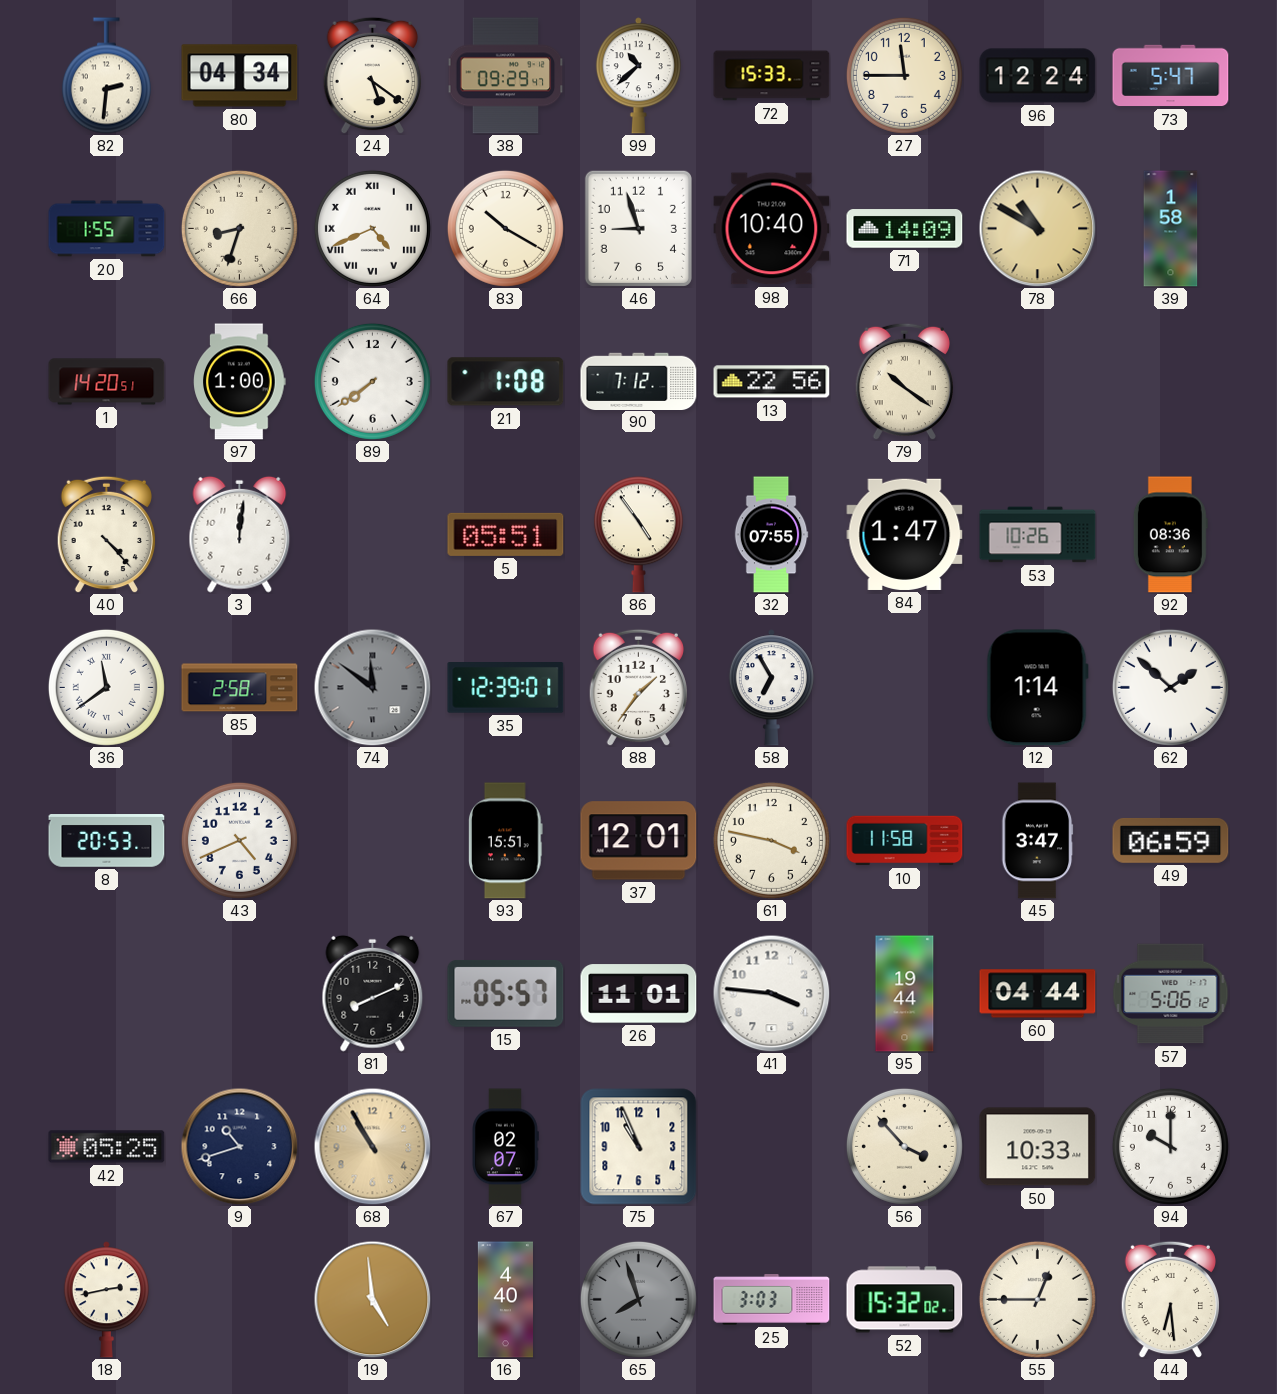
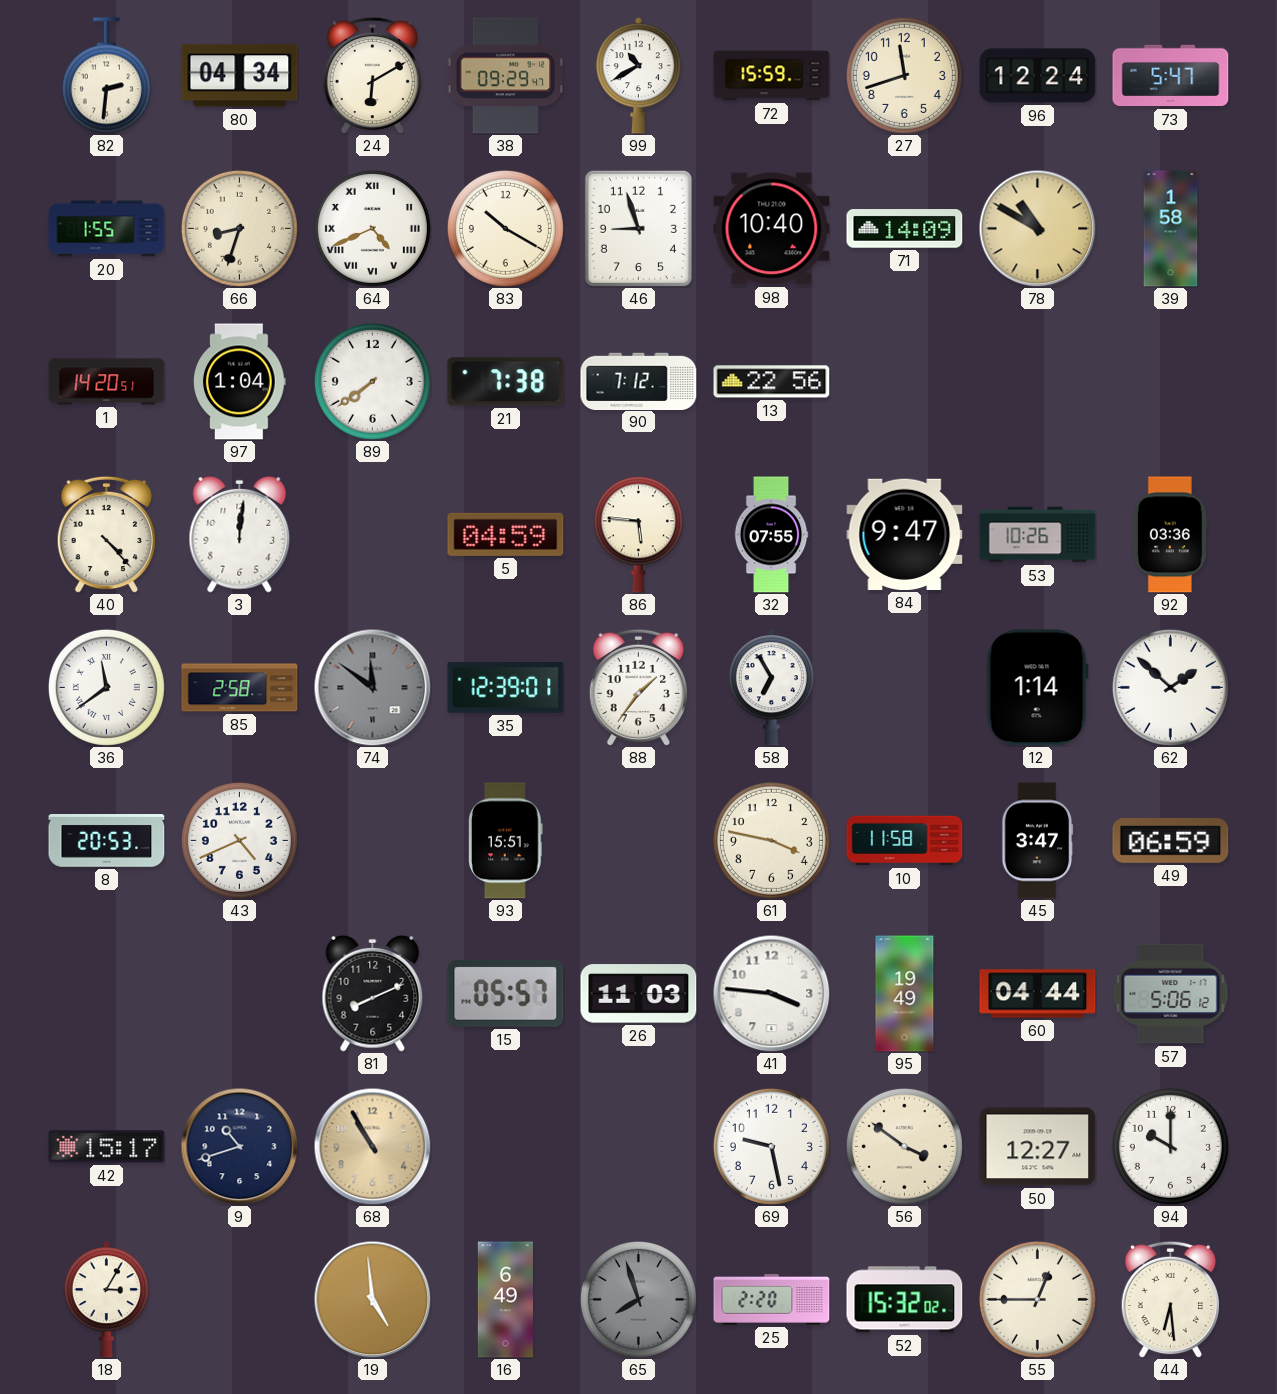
24: 5:21 -> 6:10 (372, 75)
99: 10:38 -> 10:40 (638, 76)
72: 15:33 -> 15:59 (772, 76)
27: 11:45 -> 11:42 (904, 75)
97: 1:00 -> 1:04 (240, 382)
21: 1:08 -> 7:38 (506, 382)
79: 10:21 -> none (904, 381)
5: 05:51 -> 04:59 (506, 534)
86: 4:54 -> 5:46 (638, 535)
84: 1:47 -> 9:47 (905, 534)
92: 08:36 -> 03:36 (1170, 535)
37: 12:01 -> none (639, 841)
26: 11:01 -> 11:03 (639, 994)
95: 19:44 -> 19:49 (905, 994)
42: 05:25 -> 15:17 (107, 1147)
67: 02:07 -> none (505, 1147)
75: 10:56 -> none (639, 1147)
69: none -> 9:28 (771, 1146)
56: 3:53 -> 3:51 (904, 1146)
50: 10:33 -> 12:27 (1038, 1147)
18: 2:43 -> 3:05 (106, 1300)
16: 4:40 -> 6:49 (505, 1300)
25: 3:03 -> 2:20 (772, 1300)
